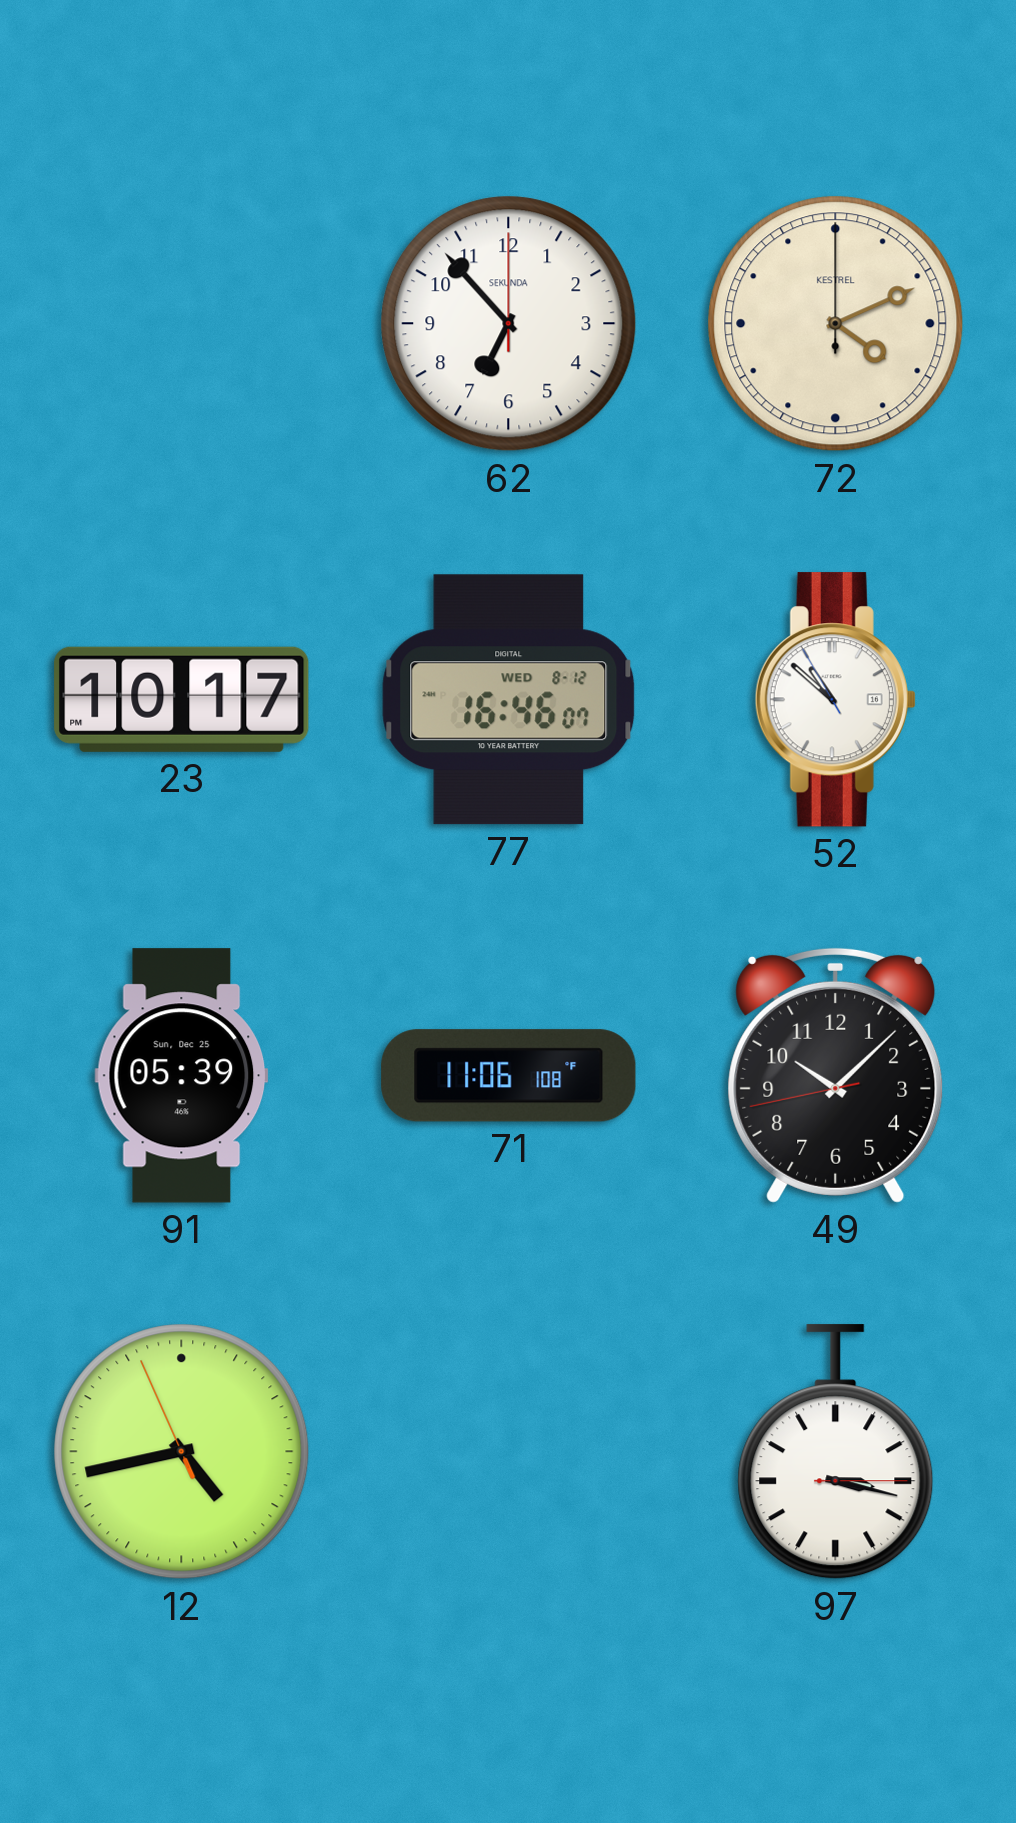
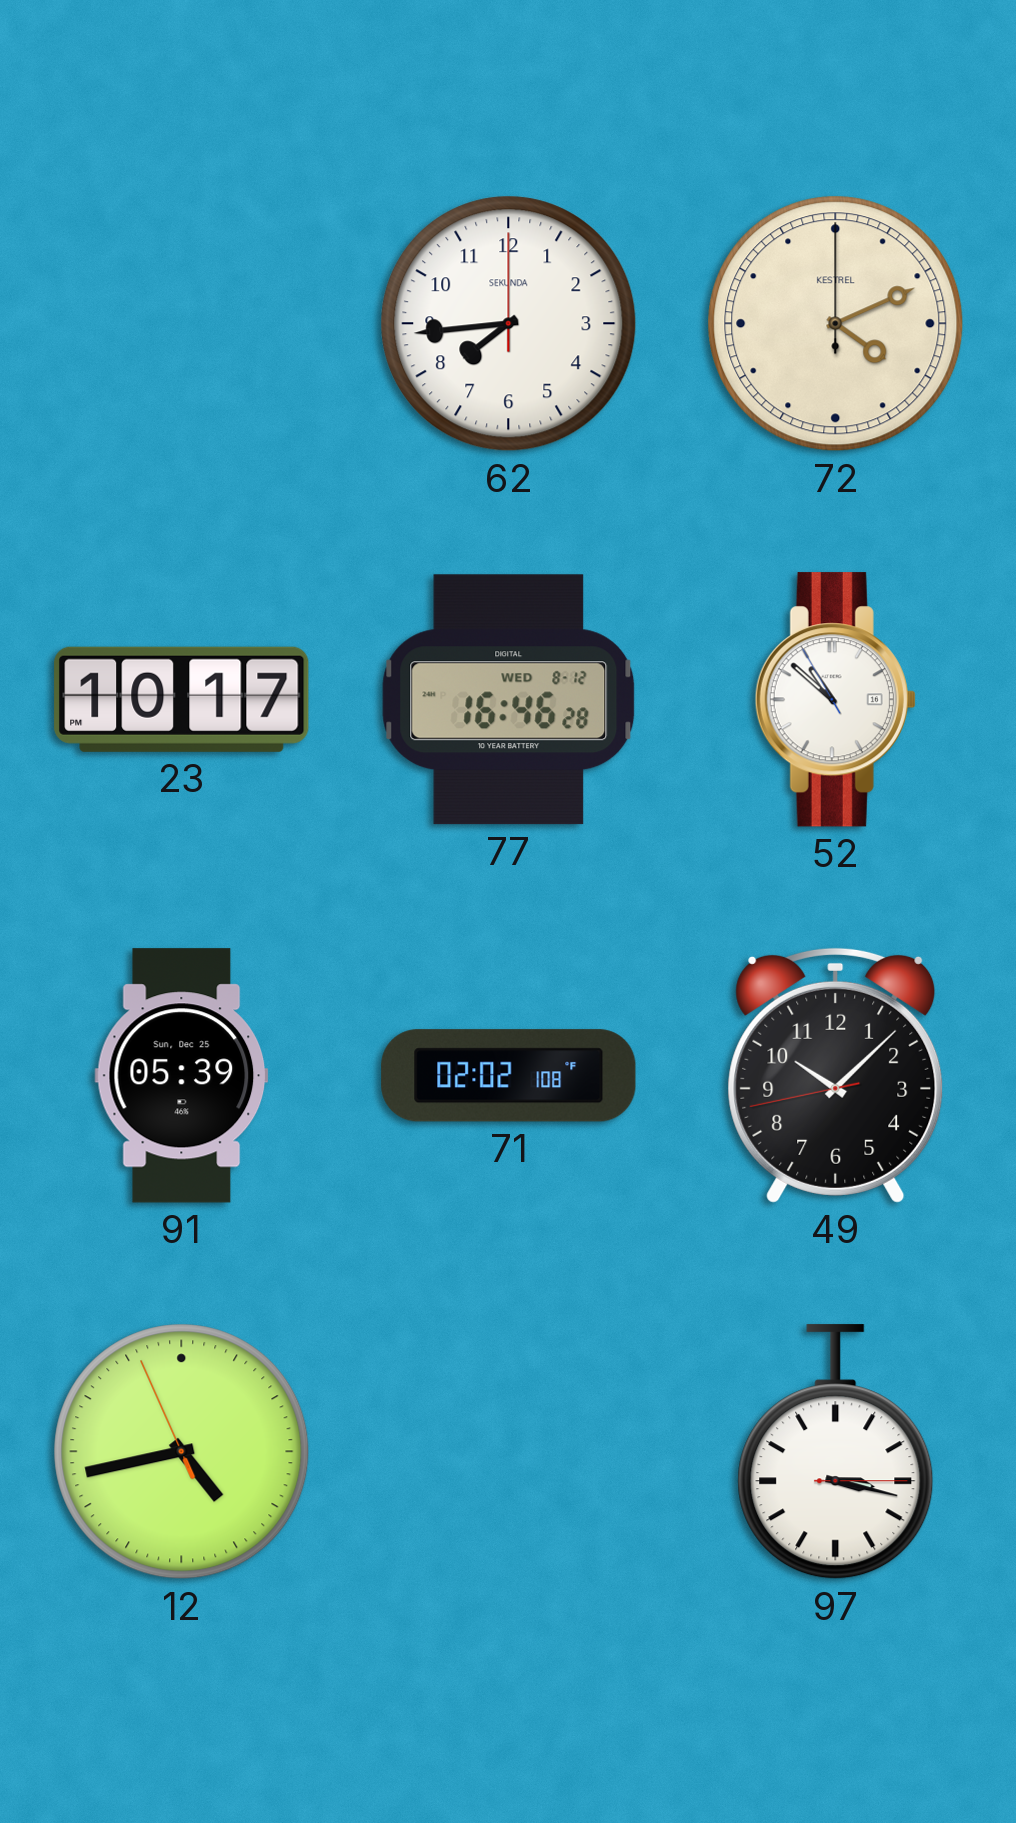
62: 6:53 -> 7:44 (509, 324)
77: 16:46:07 -> 16:46:28 (509, 700)
71: 11:06 -> 02:02 (509, 1076)
